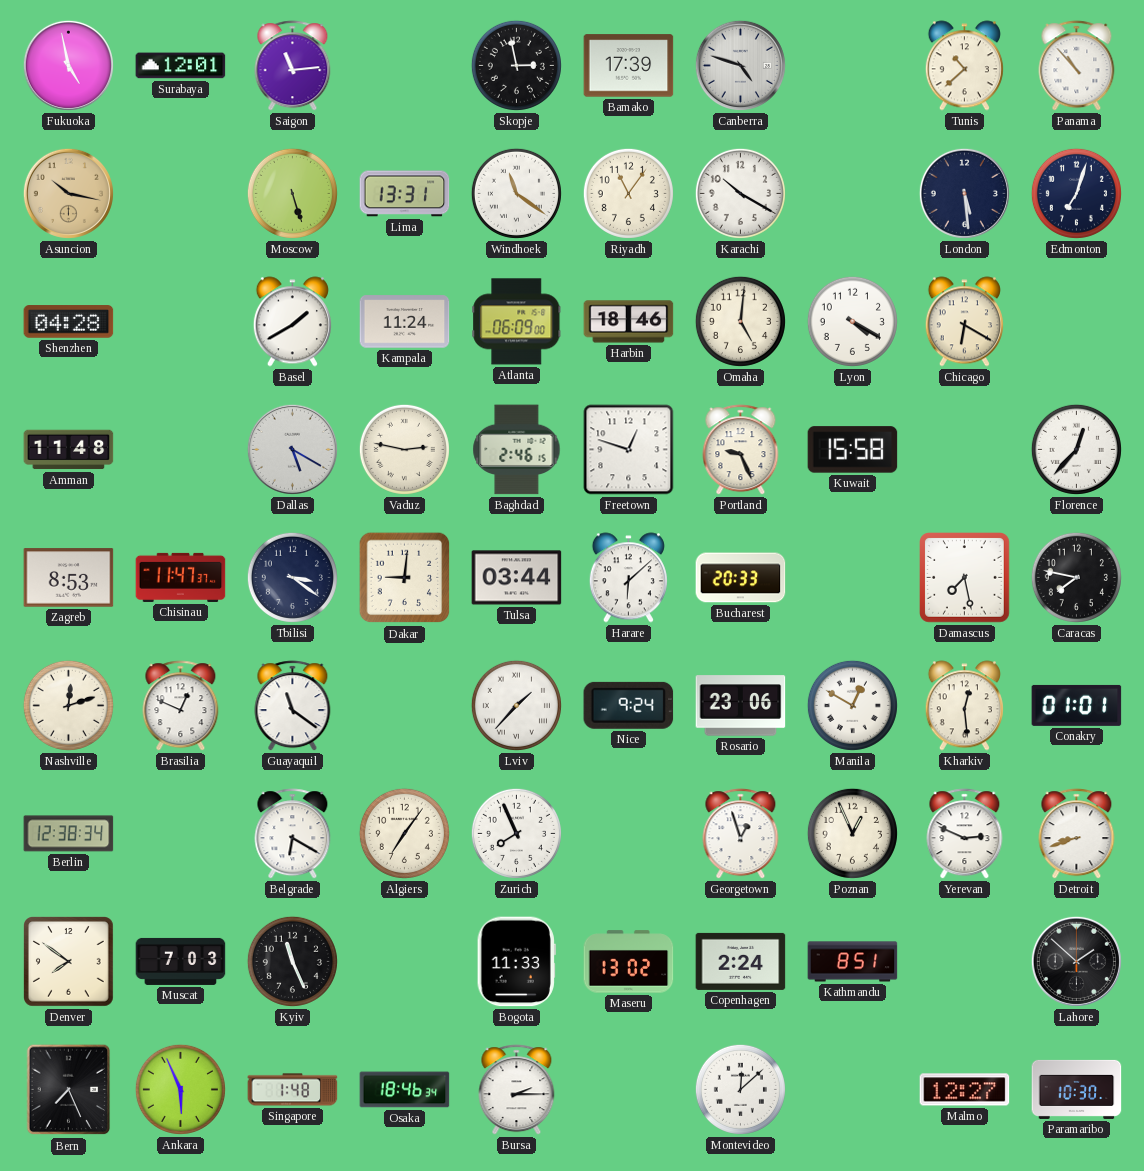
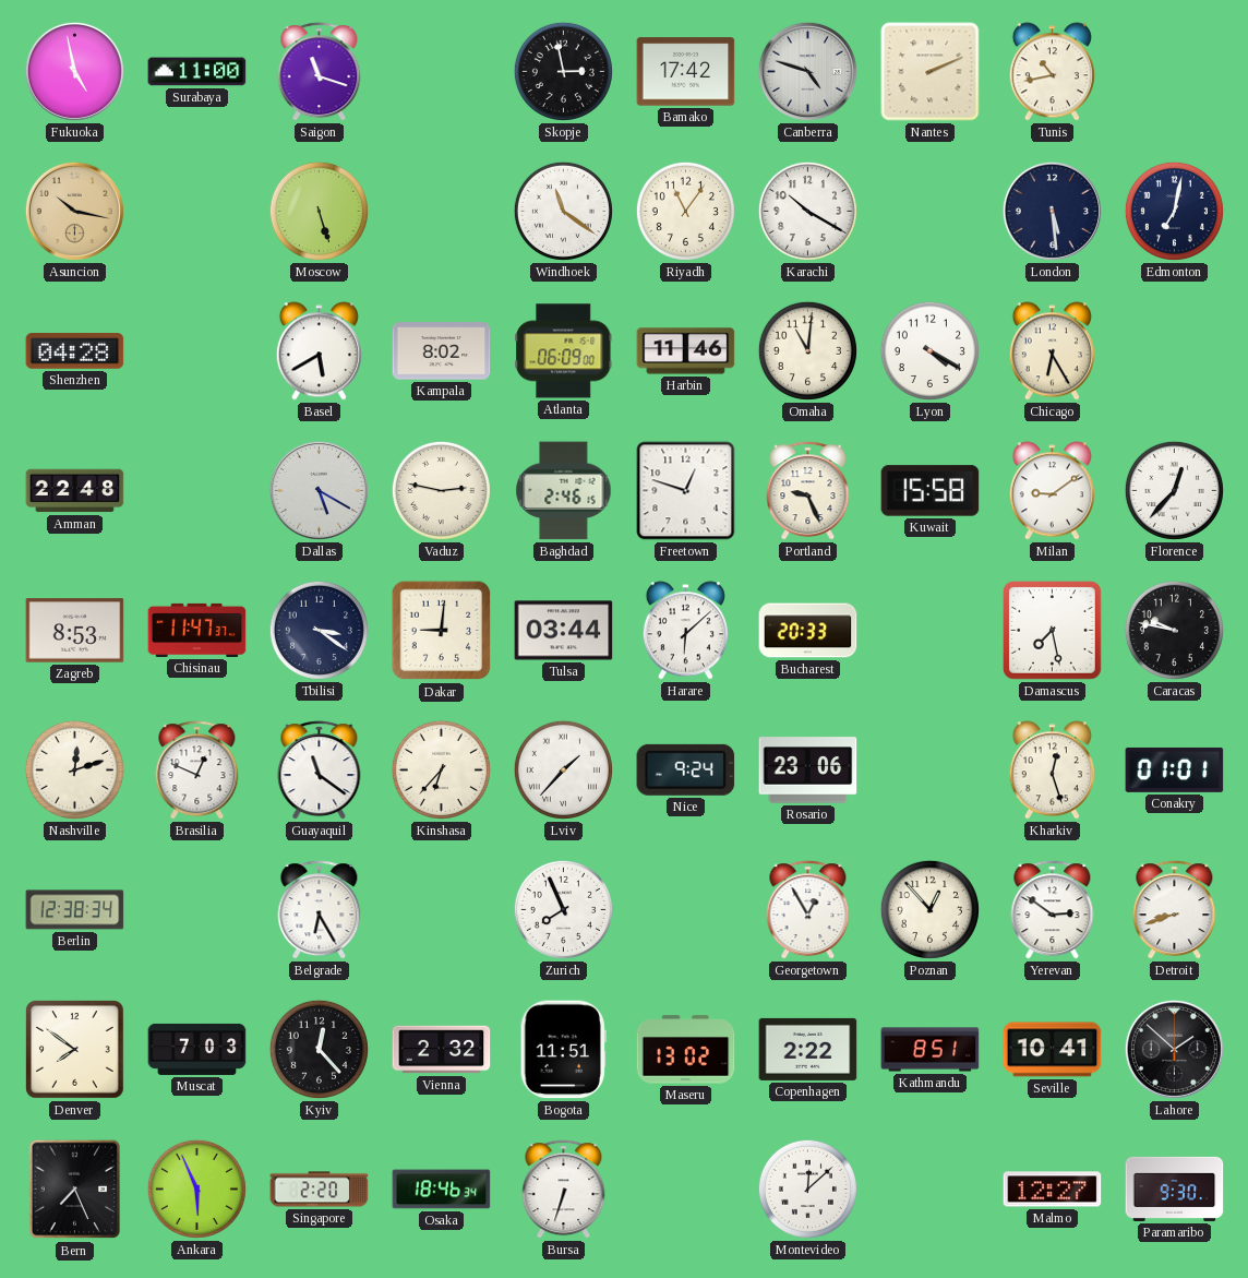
Surabaya: 12:01 -> 11:00 (197, 72)
Saigon: 11:14 -> 11:18 (320, 72)
Bamako: 17:39 -> 17:42 (686, 72)
Nantes: none -> 2:11 (931, 72)
Tunis: 10:38 -> 10:43 (1052, 72)
Panama: 10:53 -> none (1077, 66)
Lima: 13:31 -> none (405, 194)
Edmonton: 7:03 -> 7:02 (1174, 211)
Basel: 1:40 -> 5:40 (319, 351)
Kampala: 11:24 -> 8:02 (442, 351)
Harbin: 18:46 -> 11:46 (686, 351)
Omaha: 5:01 -> 11:01 (807, 350)
Chicago: 6:20 -> 6:25 (1052, 351)
Amman: 11:48 -> 22:48 (75, 491)
Milan: none -> 9:09 (1052, 491)
Caracas: 7:47 -> 9:47 (1174, 630)
Kinshasa: none -> 6:37 (441, 769)
Manila: 12:50 -> none (852, 705)
Kharkiv: 12:29 -> 12:27 (1052, 771)
Belgrade: 6:20 -> 6:25 (320, 910)
Algiers: 7:06 -> none (404, 833)
Georgetown: 12:57 -> 12:55 (808, 910)
Poznan: 12:56 -> 12:53 (929, 909)
Yerevan: 2:49 -> 2:51 (1053, 910)
Kyiv: 11:26 -> 12:23 (319, 1049)
Vienna: none -> 2:32 (442, 1050)
Bogota: 11:33 -> 11:51 (563, 1050)
Copenhagen: 2:24 -> 2:22 (808, 1049)
Seville: none -> 10:41 (1053, 1050)
Singapore: 1:48 -> 2:20 (320, 1190)
Bursa: 2:15 -> 6:33 (564, 1190)
Paramaribo: 10:30 -> 9:30 (1175, 1189)
